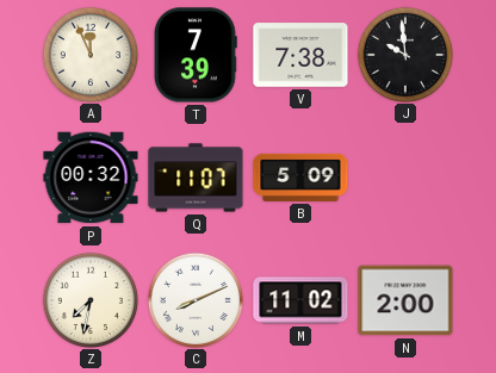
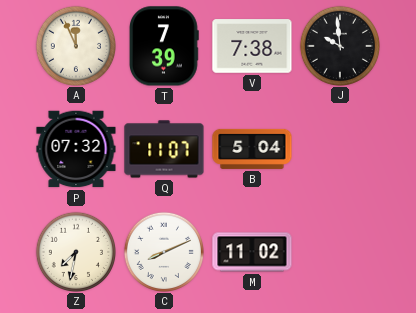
P: 00:32 -> 07:32 (76, 149)
B: 5:09 -> 5:04 (252, 149)
N: 2:00 -> none (405, 300)
